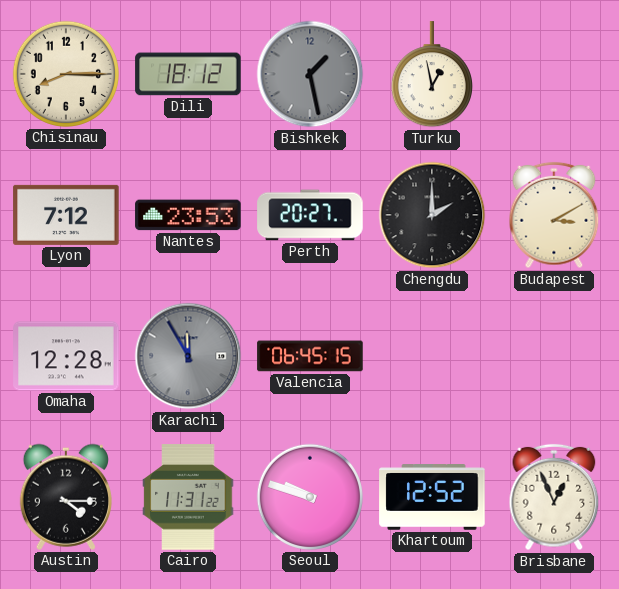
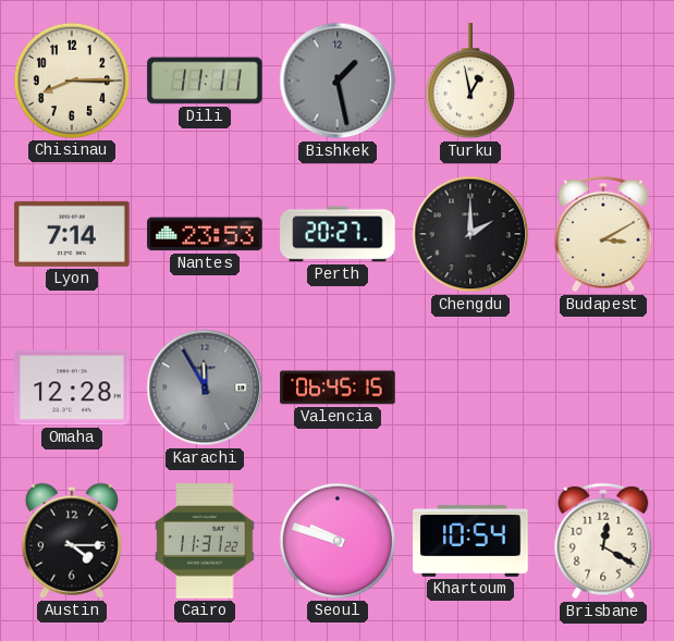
Dili: 18:12 -> 11:11 (205, 81)
Lyon: 7:12 -> 7:14 (72, 234)
Khartoum: 12:52 -> 10:54 (470, 541)
Brisbane: 12:56 -> 12:20 (603, 541)
